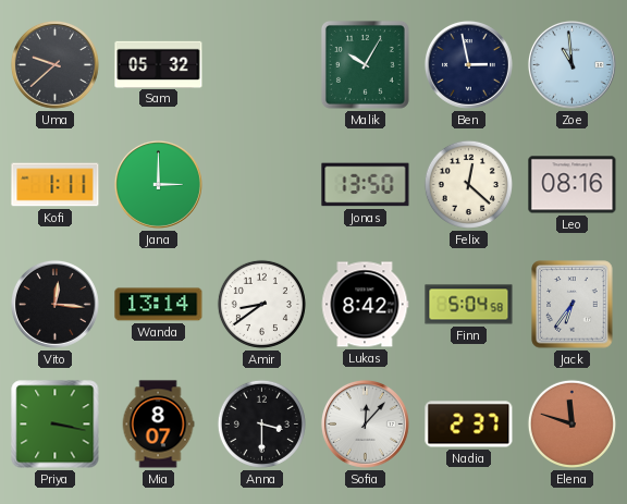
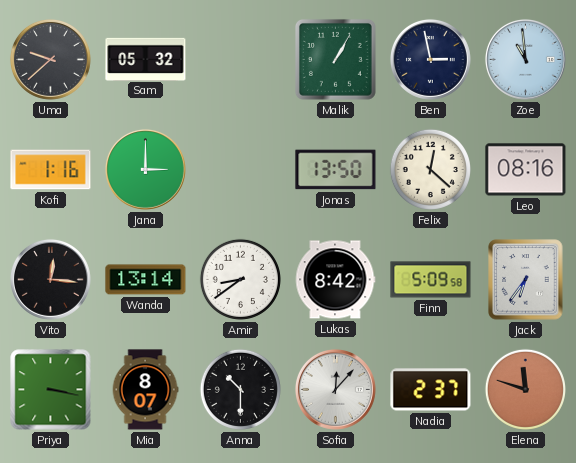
Malik: 10:05 -> 1:05 (335, 59)
Kofi: 1:11 -> 1:16 (51, 170)
Finn: 5:04 -> 5:09 (431, 280)
Anna: 3:30 -> 10:30 (240, 389)
